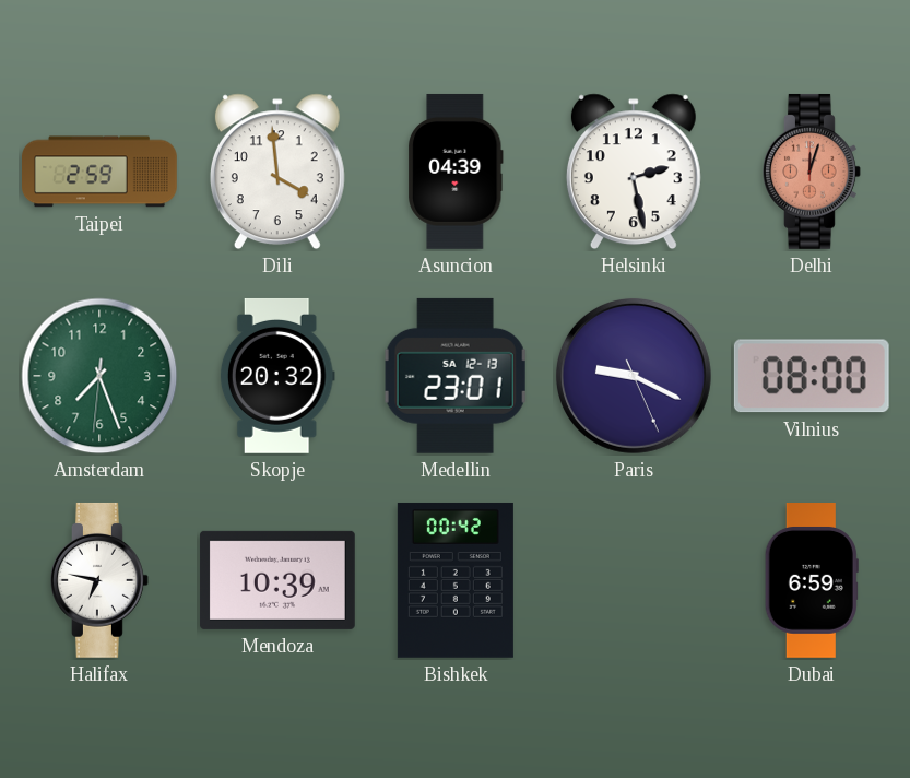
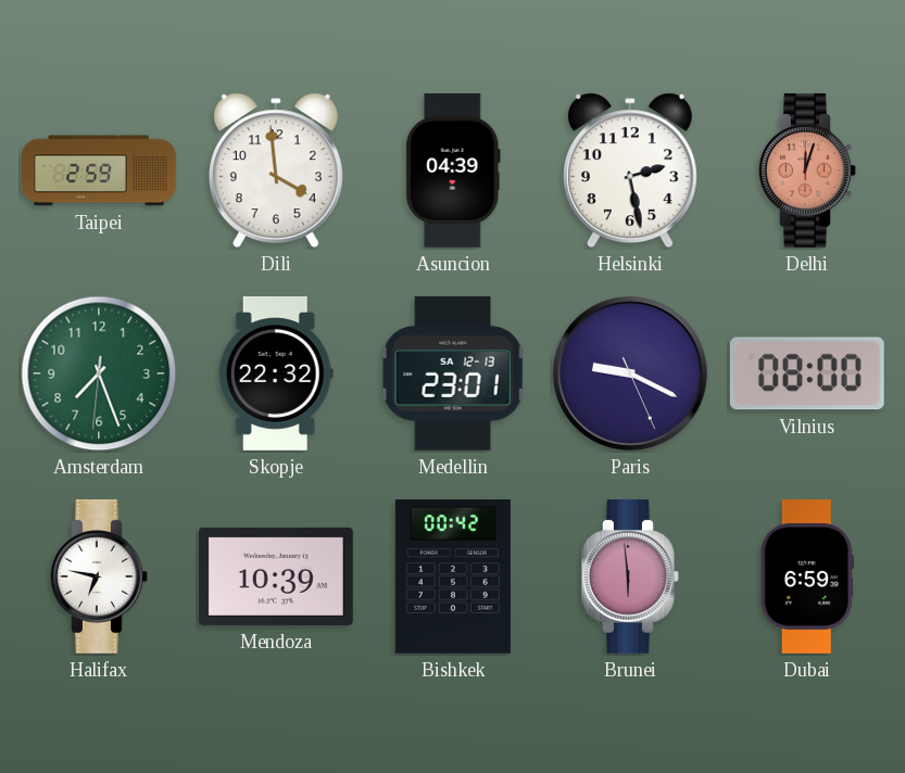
Skopje: 20:32 -> 22:32 (276, 373)
Brunei: none -> 5:59 (631, 576)
